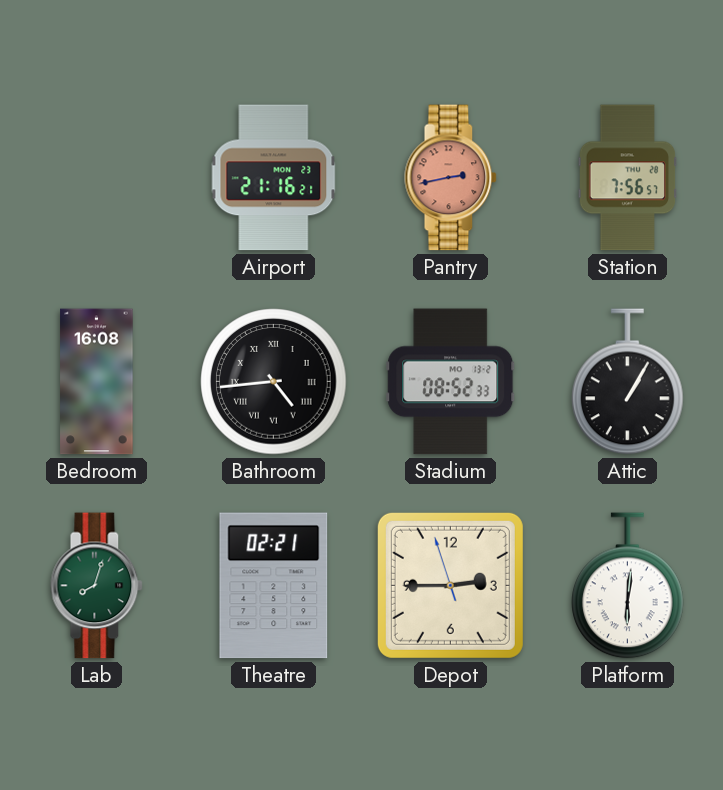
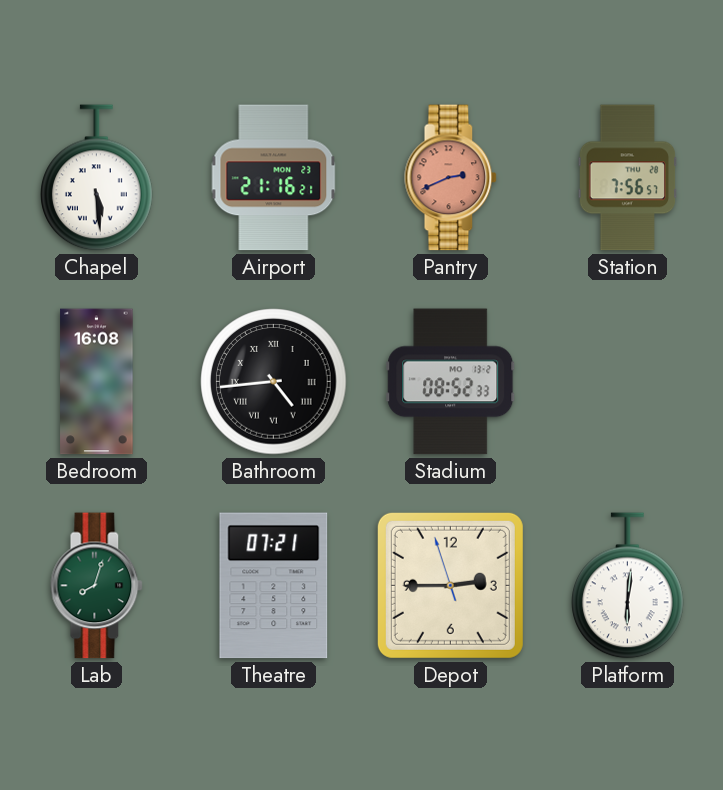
Chapel: none -> 5:29 (97, 178)
Pantry: 2:43 -> 2:41 (451, 178)
Attic: 1:05 -> none (628, 382)
Theatre: 02:21 -> 07:21 (274, 586)
